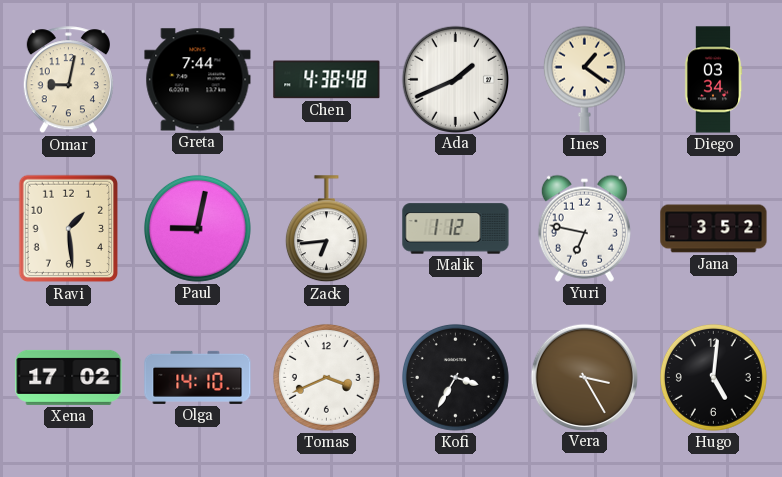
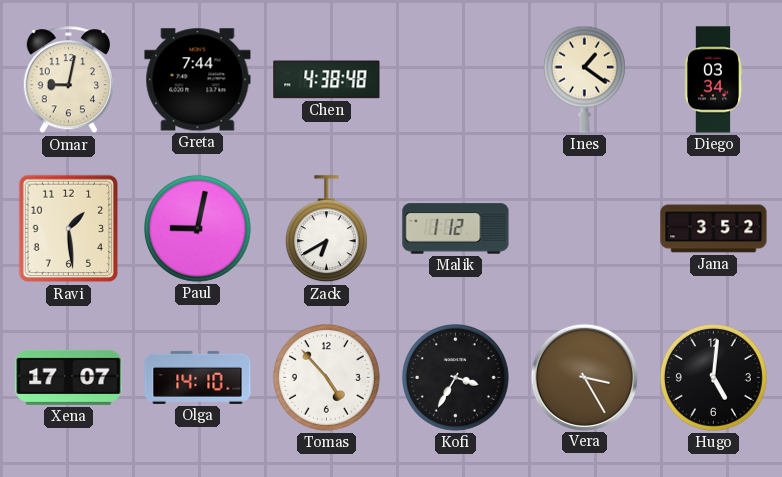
Ada: 1:41 -> none (455, 79)
Zack: 6:44 -> 6:40 (326, 229)
Yuri: 6:47 -> none (584, 228)
Xena: 17:02 -> 17:07 (69, 377)
Tomas: 3:41 -> 4:53 (326, 377)
